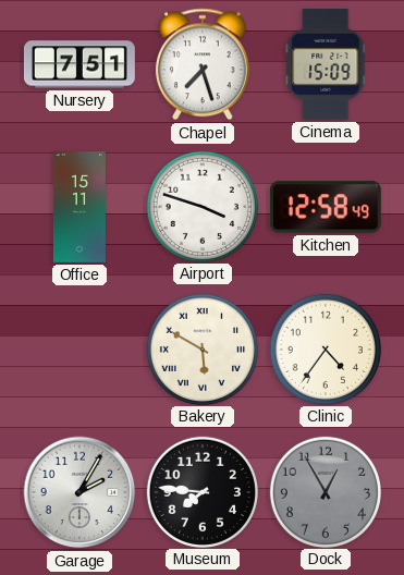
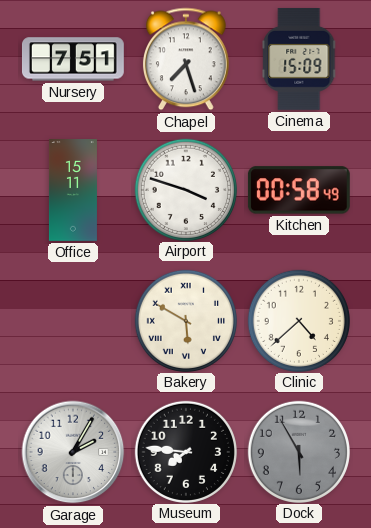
Kitchen: 12:58 -> 00:58 (299, 190)
Clinic: 4:36 -> 4:38 (298, 320)
Dock: 12:55 -> 5:55 (298, 451)
